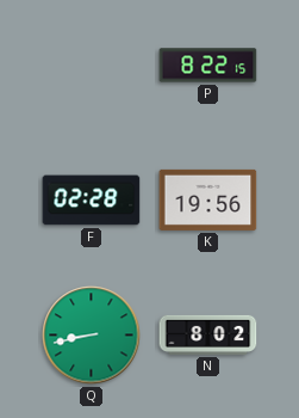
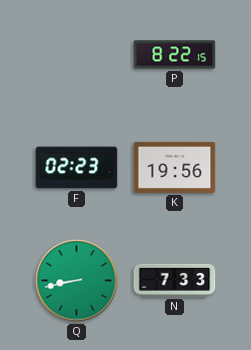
F: 02:28 -> 02:23 (77, 168)
N: 8:02 -> 7:33 (175, 280)
